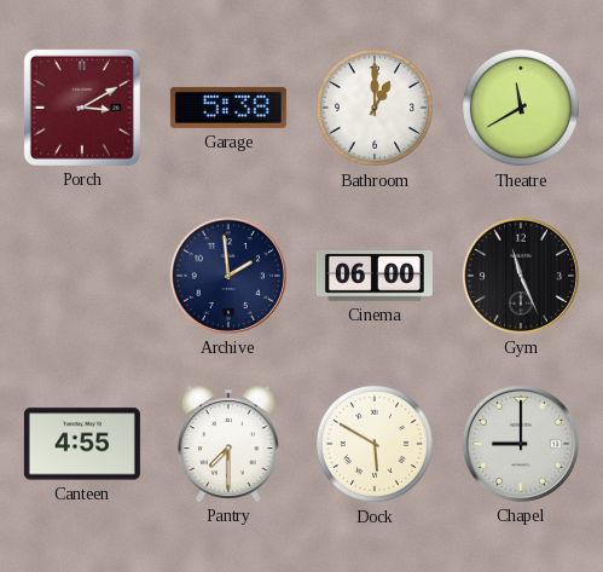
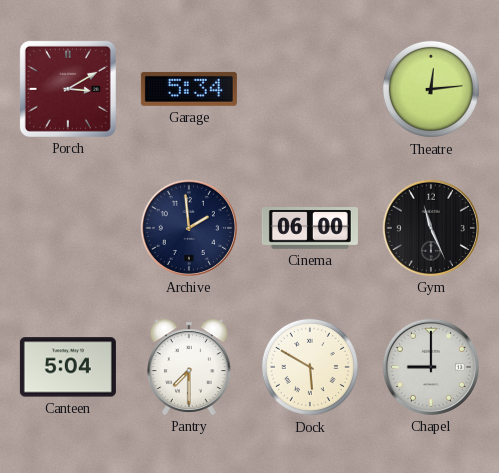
Garage: 5:38 -> 5:34 (189, 89)
Bathroom: 1:00 -> none (375, 108)
Theatre: 11:40 -> 12:14 (431, 89)
Canteen: 4:55 -> 5:04 (68, 367)
